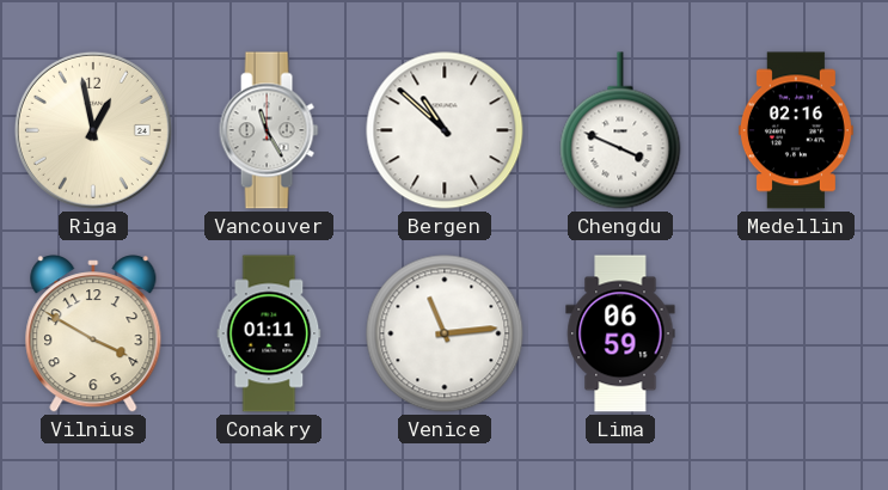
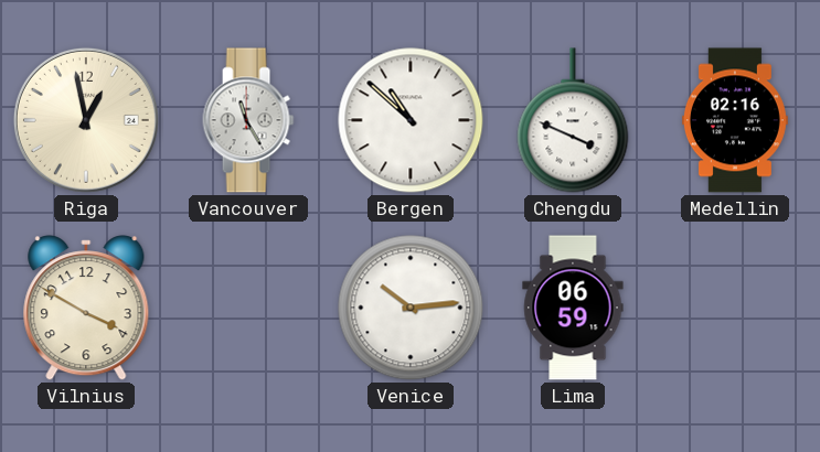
Conakry: 01:11 -> none (269, 333)
Venice: 11:14 -> 10:14 (411, 308)
